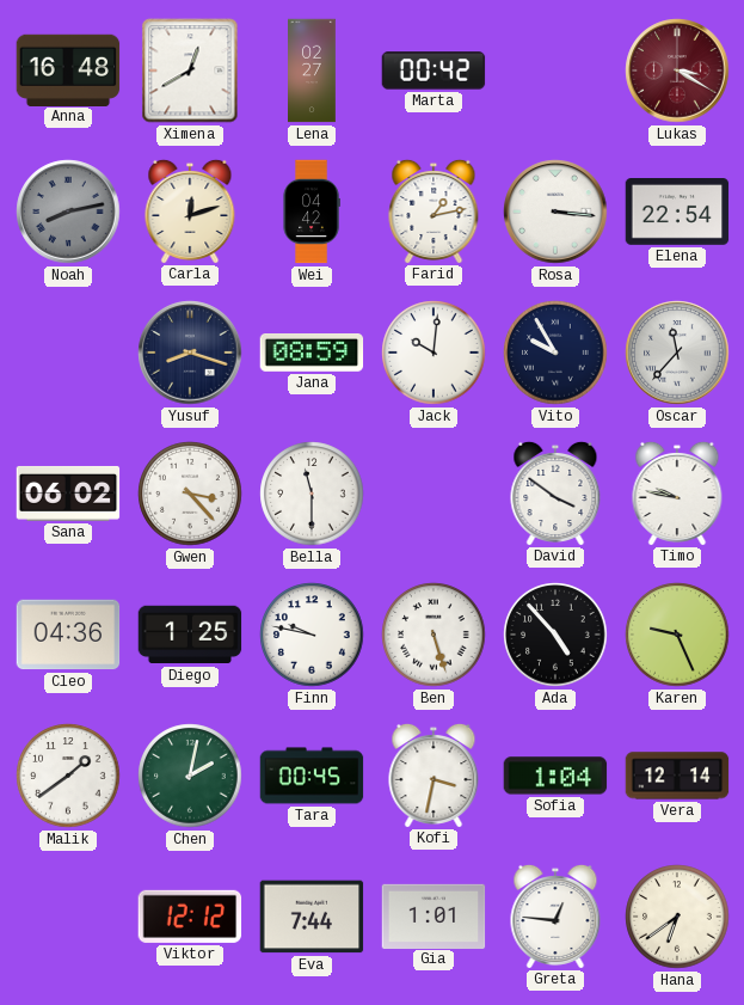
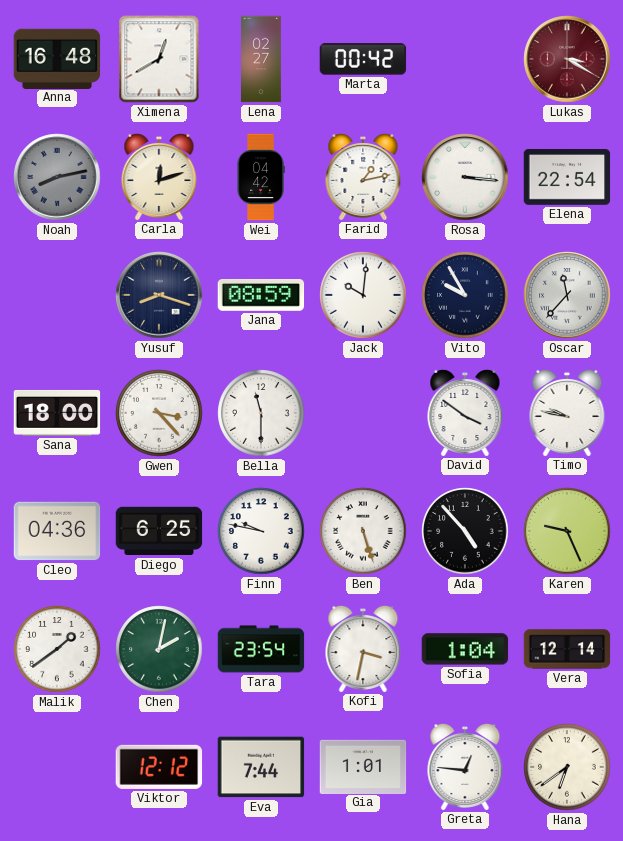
Sana: 06:02 -> 18:00 (57, 413)
Diego: 1:25 -> 6:25 (159, 531)
Tara: 00:45 -> 23:54 (261, 649)
